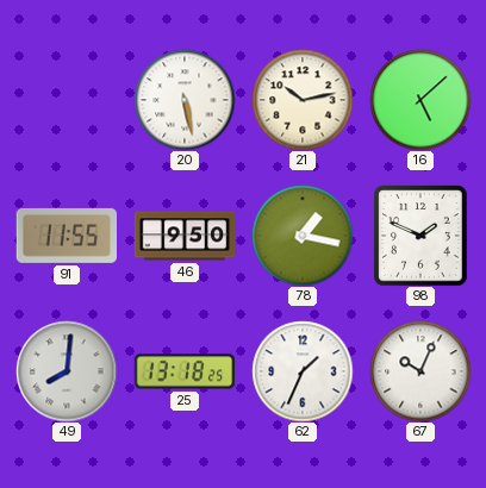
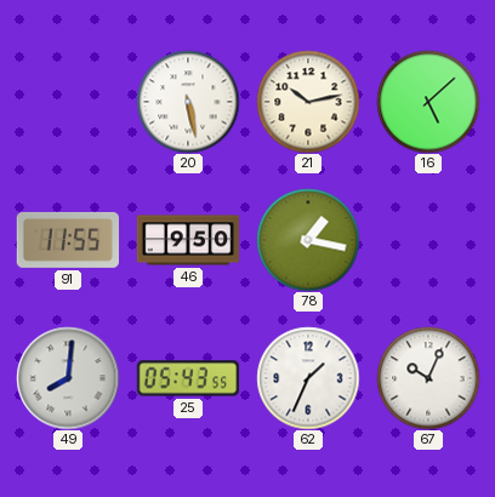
98: 1:49 -> none (420, 236)
25: 13:18 -> 05:43 (188, 378)
